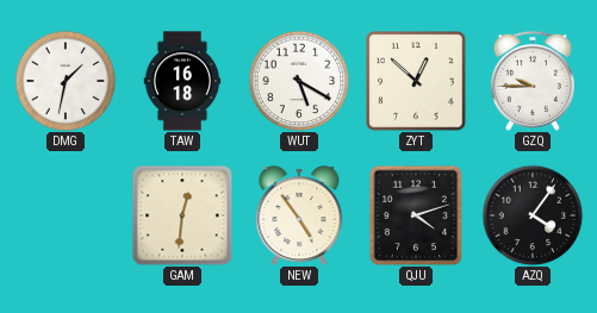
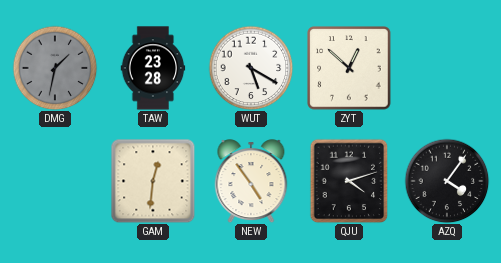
DMG dial: white -> grey (55, 68)
TAW: 16:18 -> 23:28 (153, 68)
GZQ: 9:45 -> none (533, 81)
